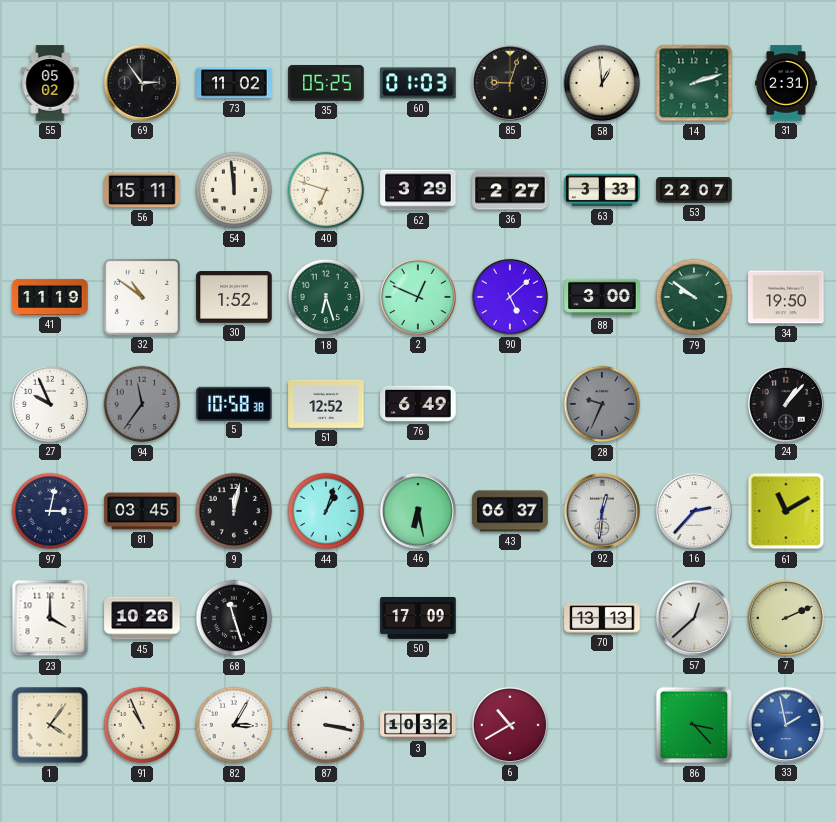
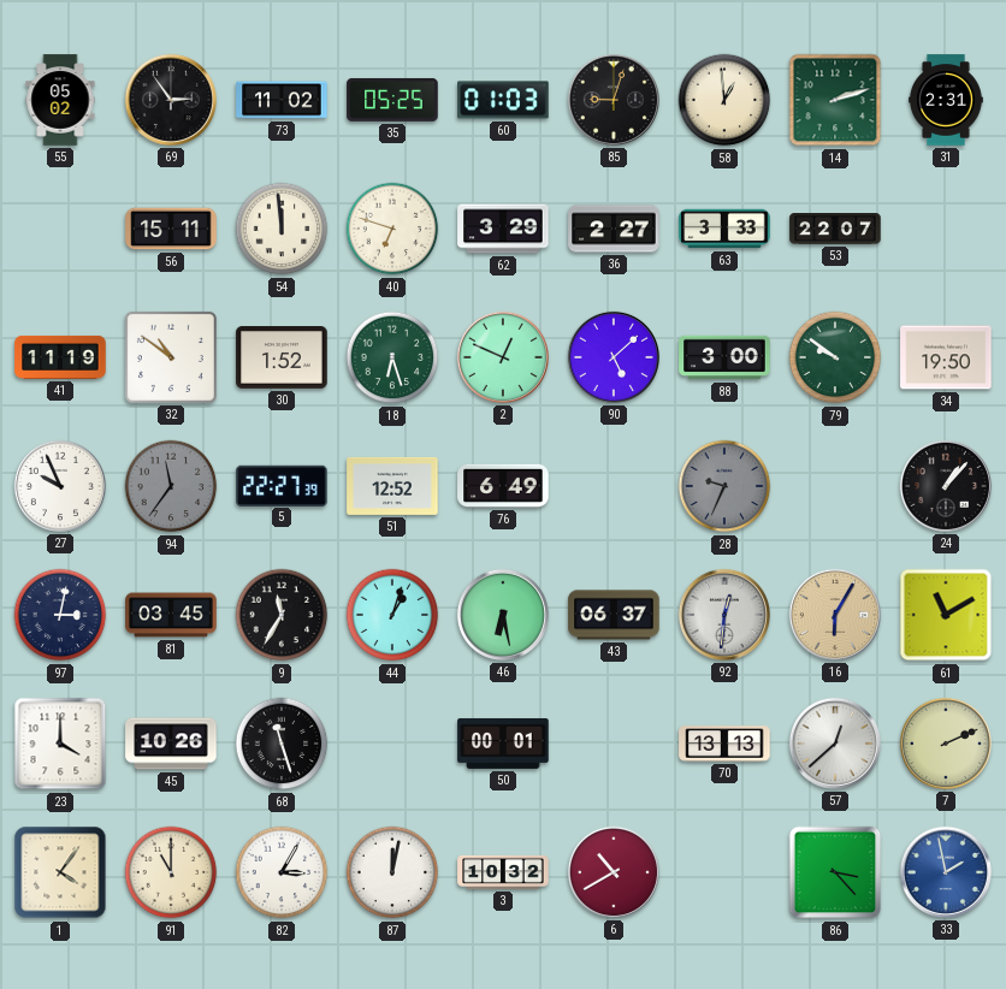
5: 10:58 -> 22:27 (282, 485)
9: 12:02 -> 11:35 (282, 615)
16: 2:37 -> 6:05 (835, 615)
16 dial: white -> champagne (835, 615)
50: 17:09 -> 00:01 (503, 744)
91: 10:56 -> 11:00 (171, 872)
87: 3:17 -> 12:02 (392, 872)
